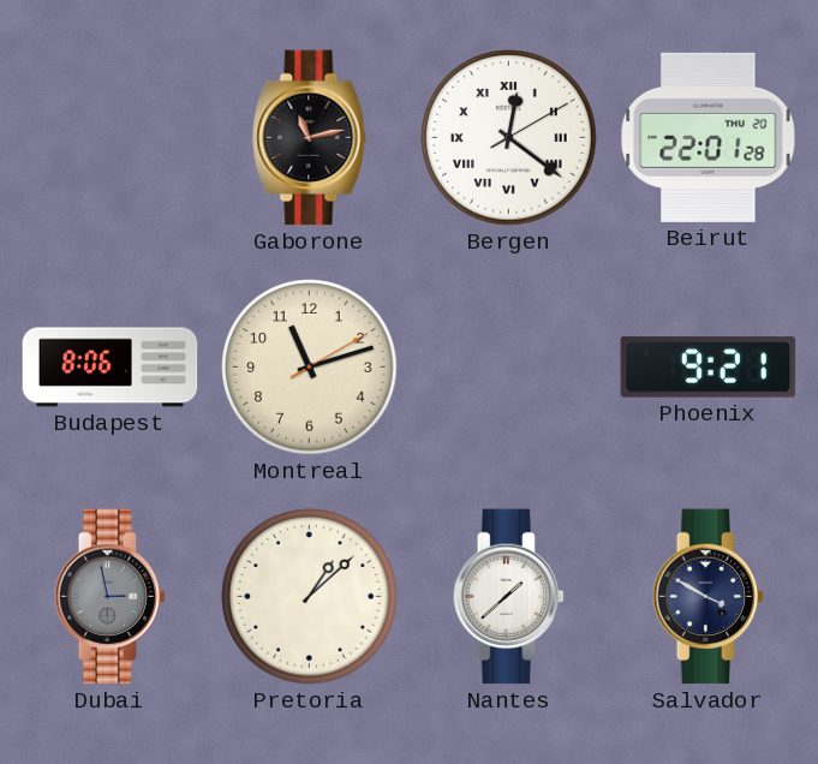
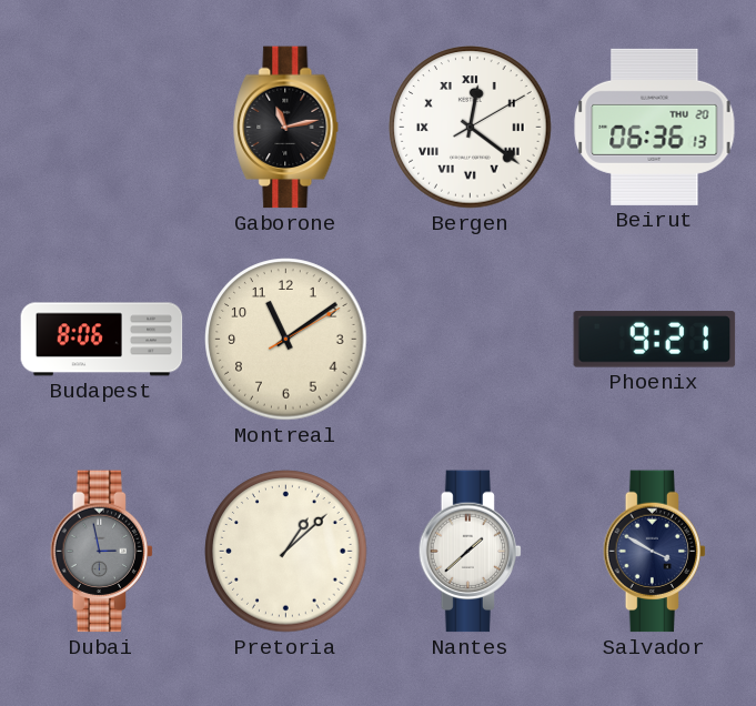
Beirut: 22:01 -> 06:36 (655, 127)
Montreal: 11:12 -> 11:09 (286, 340)
